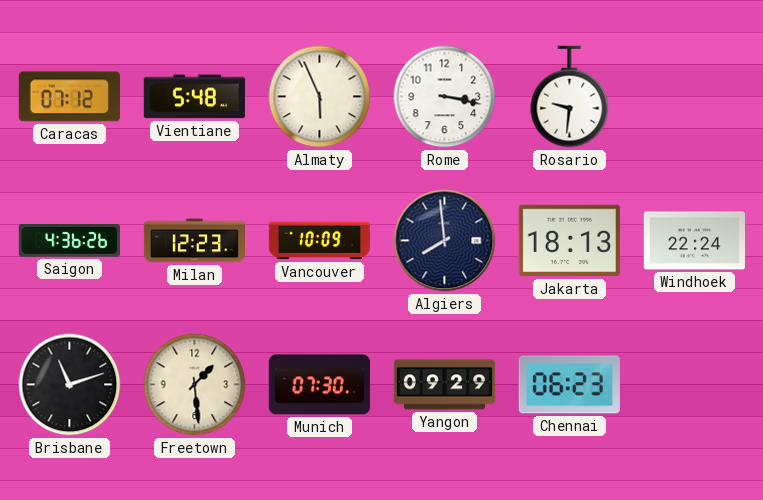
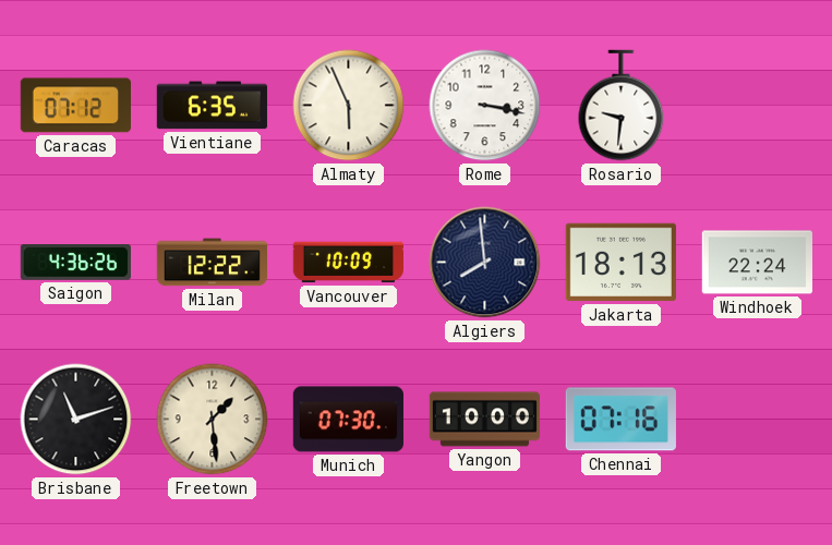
Vientiane: 5:48 -> 6:35 (212, 106)
Milan: 12:23 -> 12:22 (212, 263)
Yangon: 09:29 -> 10:00 (485, 420)
Chennai: 06:23 -> 07:16 (620, 420)
